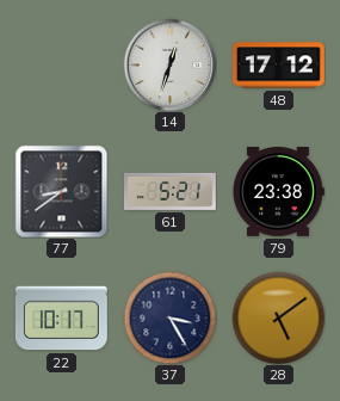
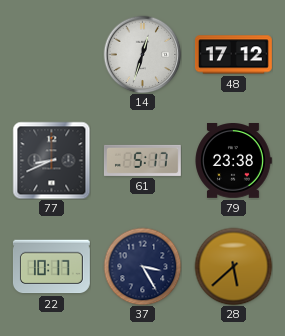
77: 8:39 -> 8:41 (51, 160)
61: 5:21 -> 5:17 (142, 160)
28: 5:09 -> 5:38 (233, 266)
